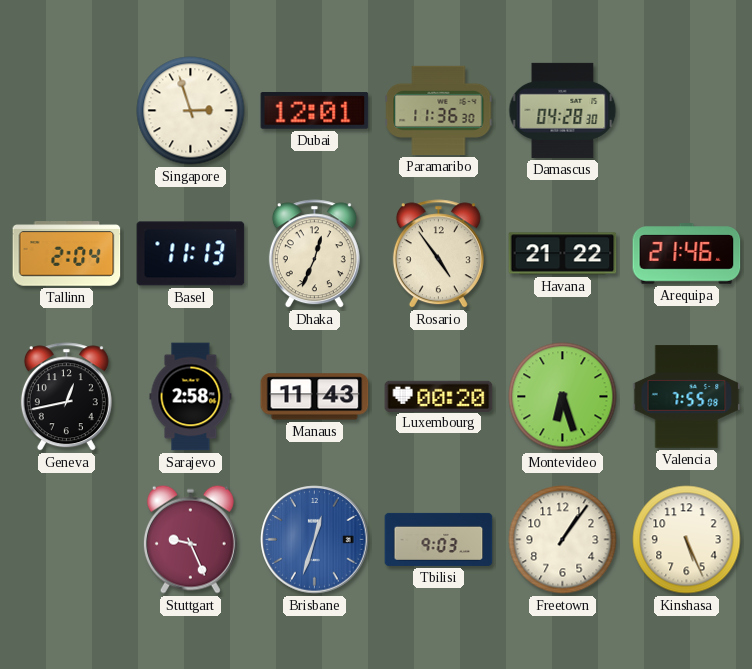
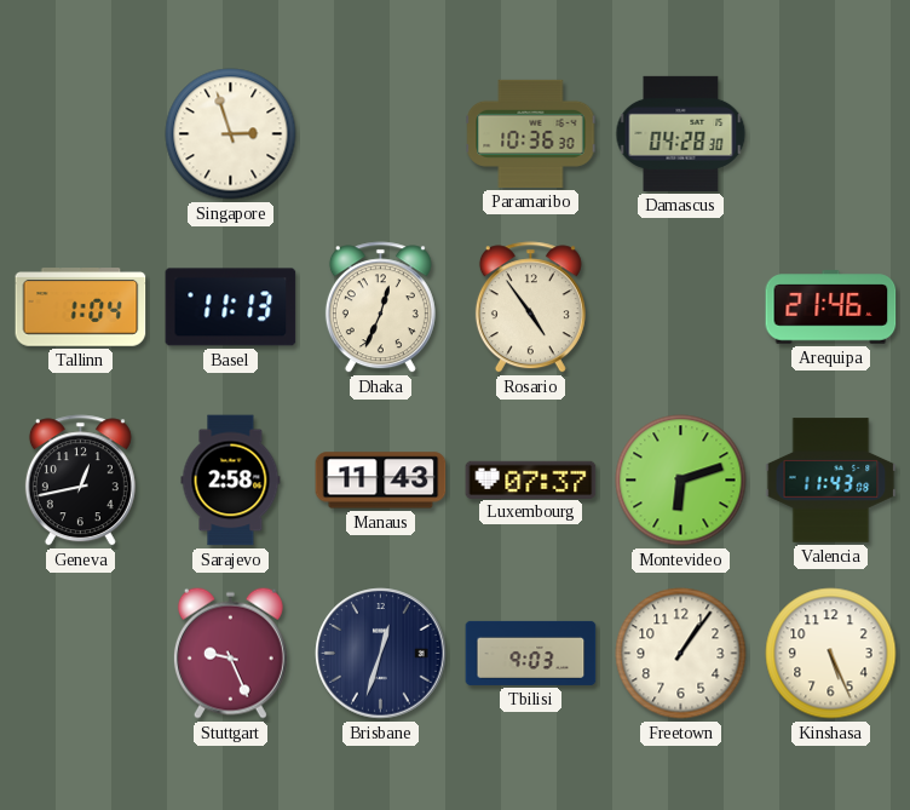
Dubai: 12:01 -> none (315, 111)
Paramaribo: 11:36 -> 10:36 (531, 133)
Tallinn: 2:04 -> 1:04 (81, 308)
Havana: 21:22 -> none (563, 254)
Luxembourg: 00:20 -> 07:37 (531, 479)
Montevideo: 6:27 -> 6:12 (681, 481)
Valencia: 7:55 -> 11:43 (831, 481)
Brisbane dial: blue -> navy (381, 654)
